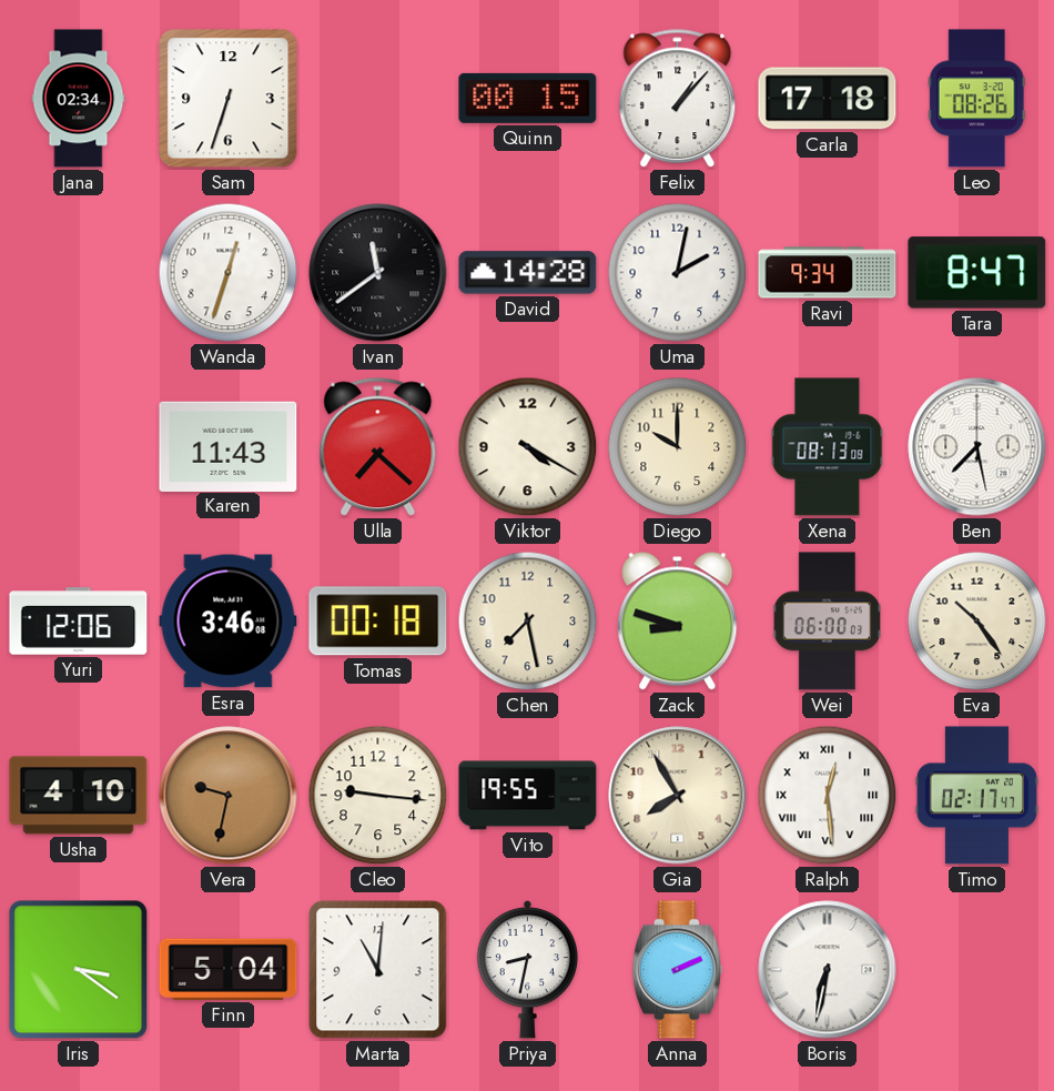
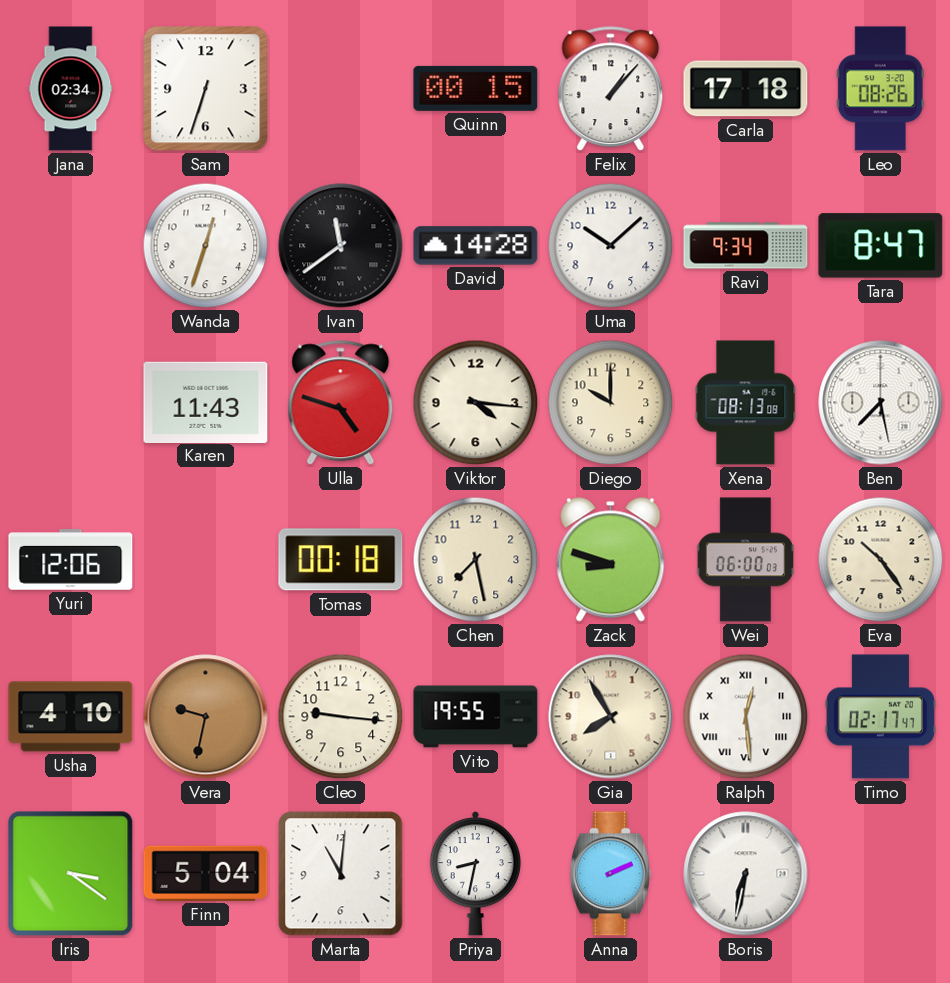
Uma: 2:02 -> 10:08 (611, 246)
Ulla: 7:22 -> 4:48 (341, 403)
Viktor: 4:20 -> 4:16 (476, 403)
Esra: 3:46 -> none (229, 622)
